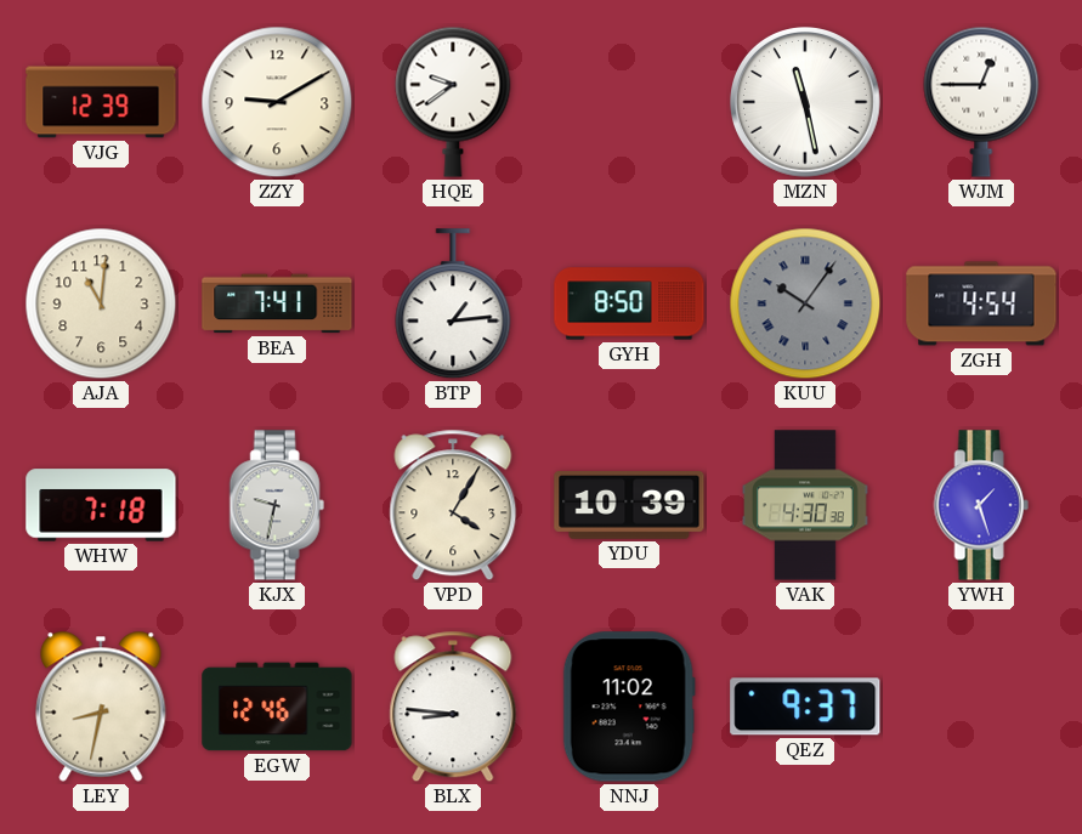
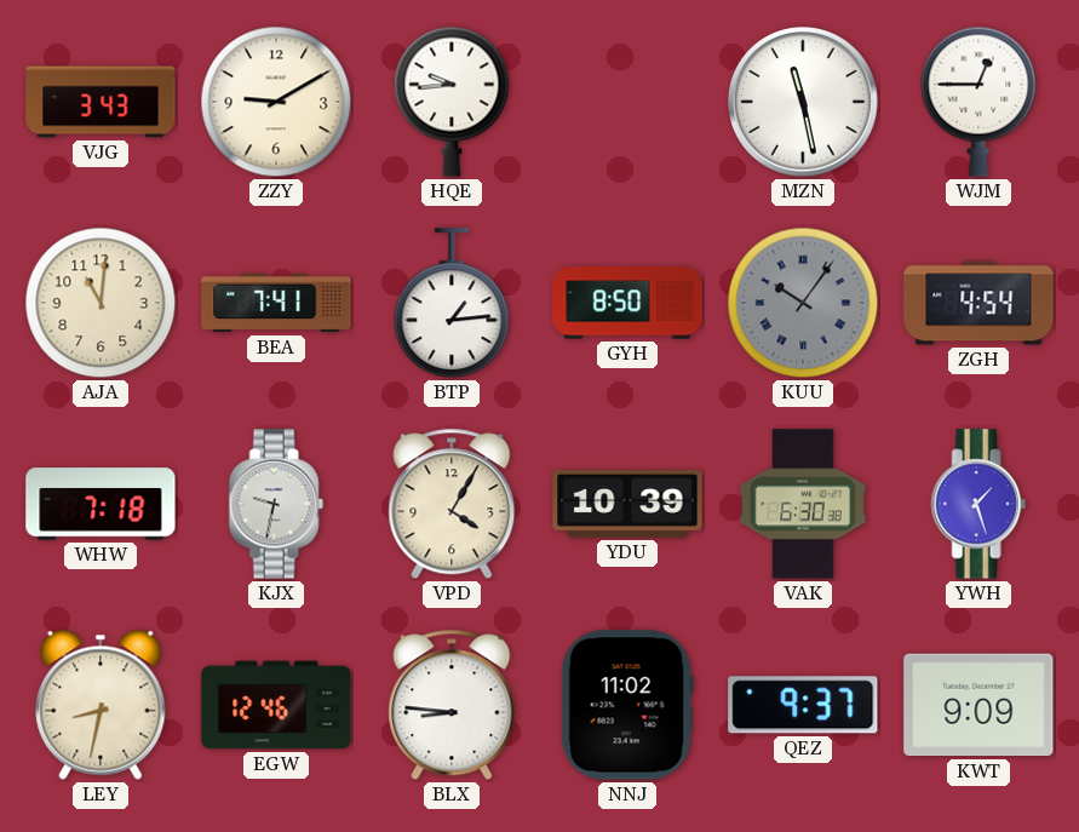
VJG: 12:39 -> 3:43 (101, 102)
HQE: 9:39 -> 9:44 (452, 102)
VAK: 4:30 -> 6:30 (804, 504)
KWT: none -> 9:09 (978, 705)
